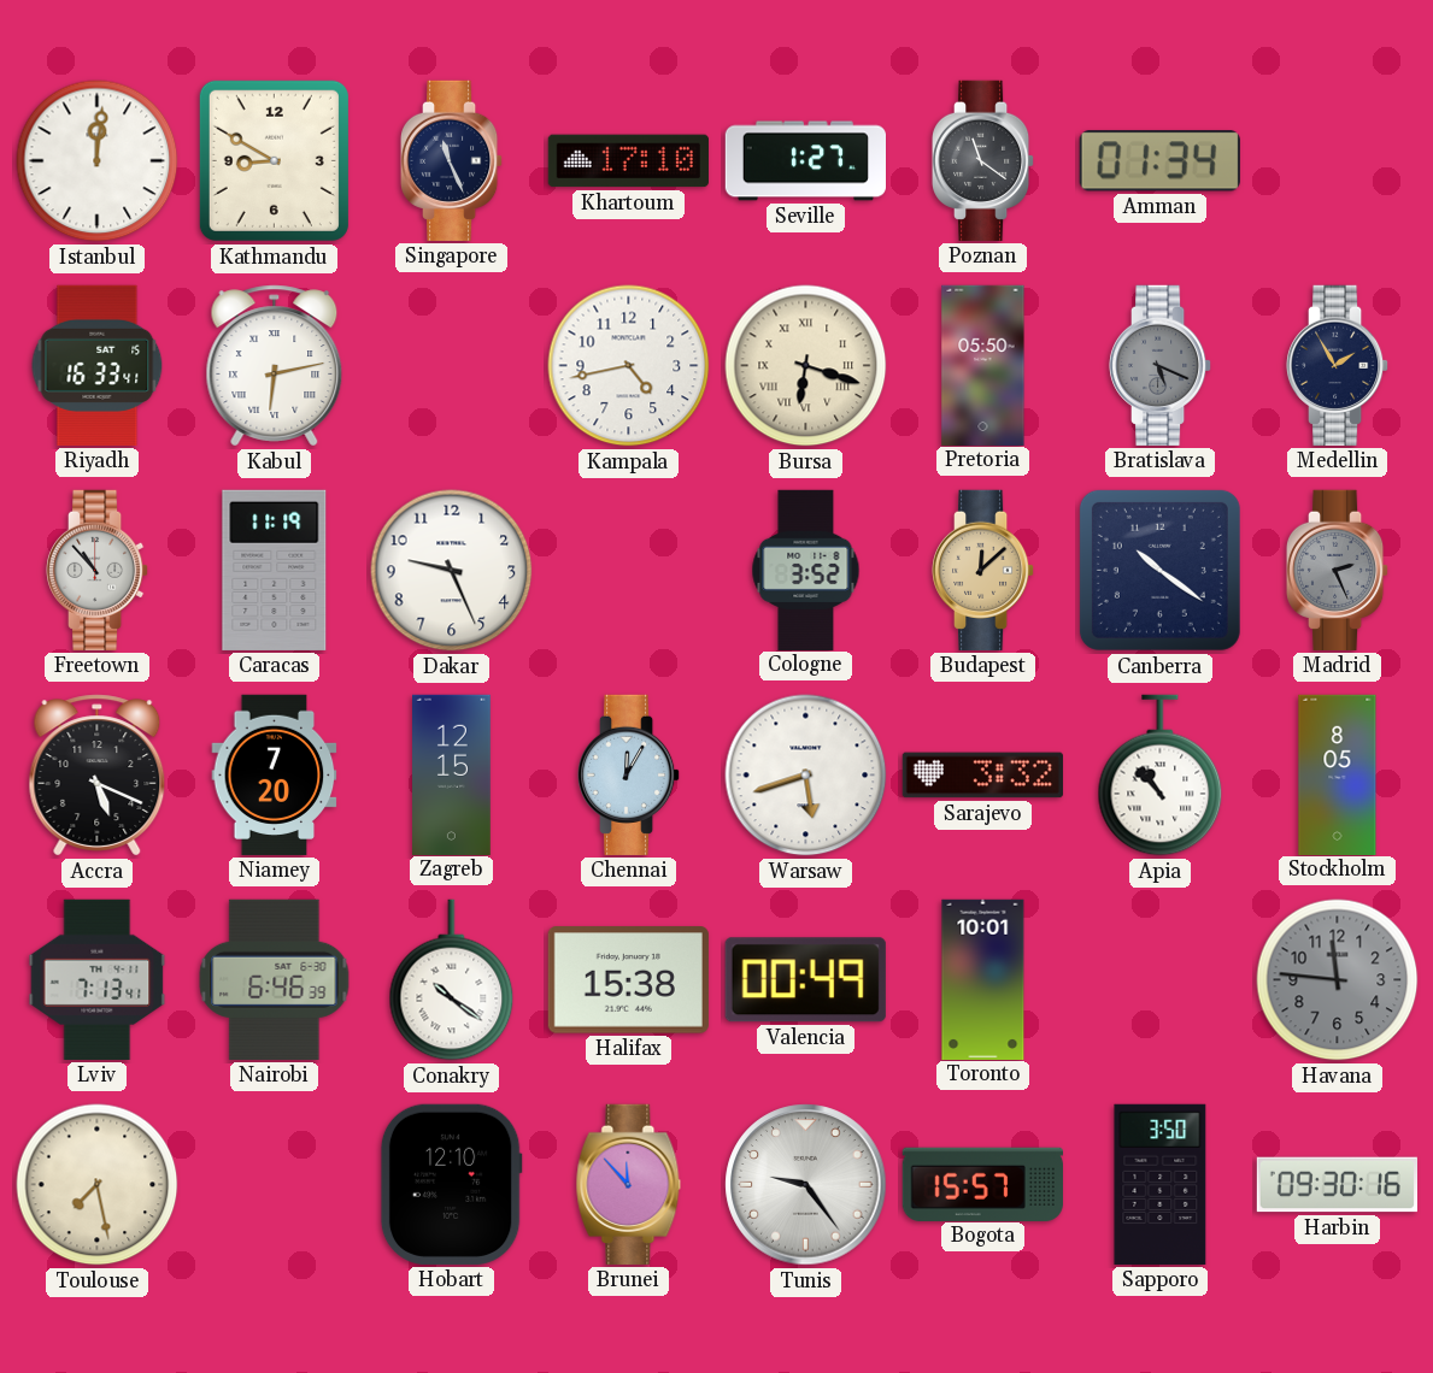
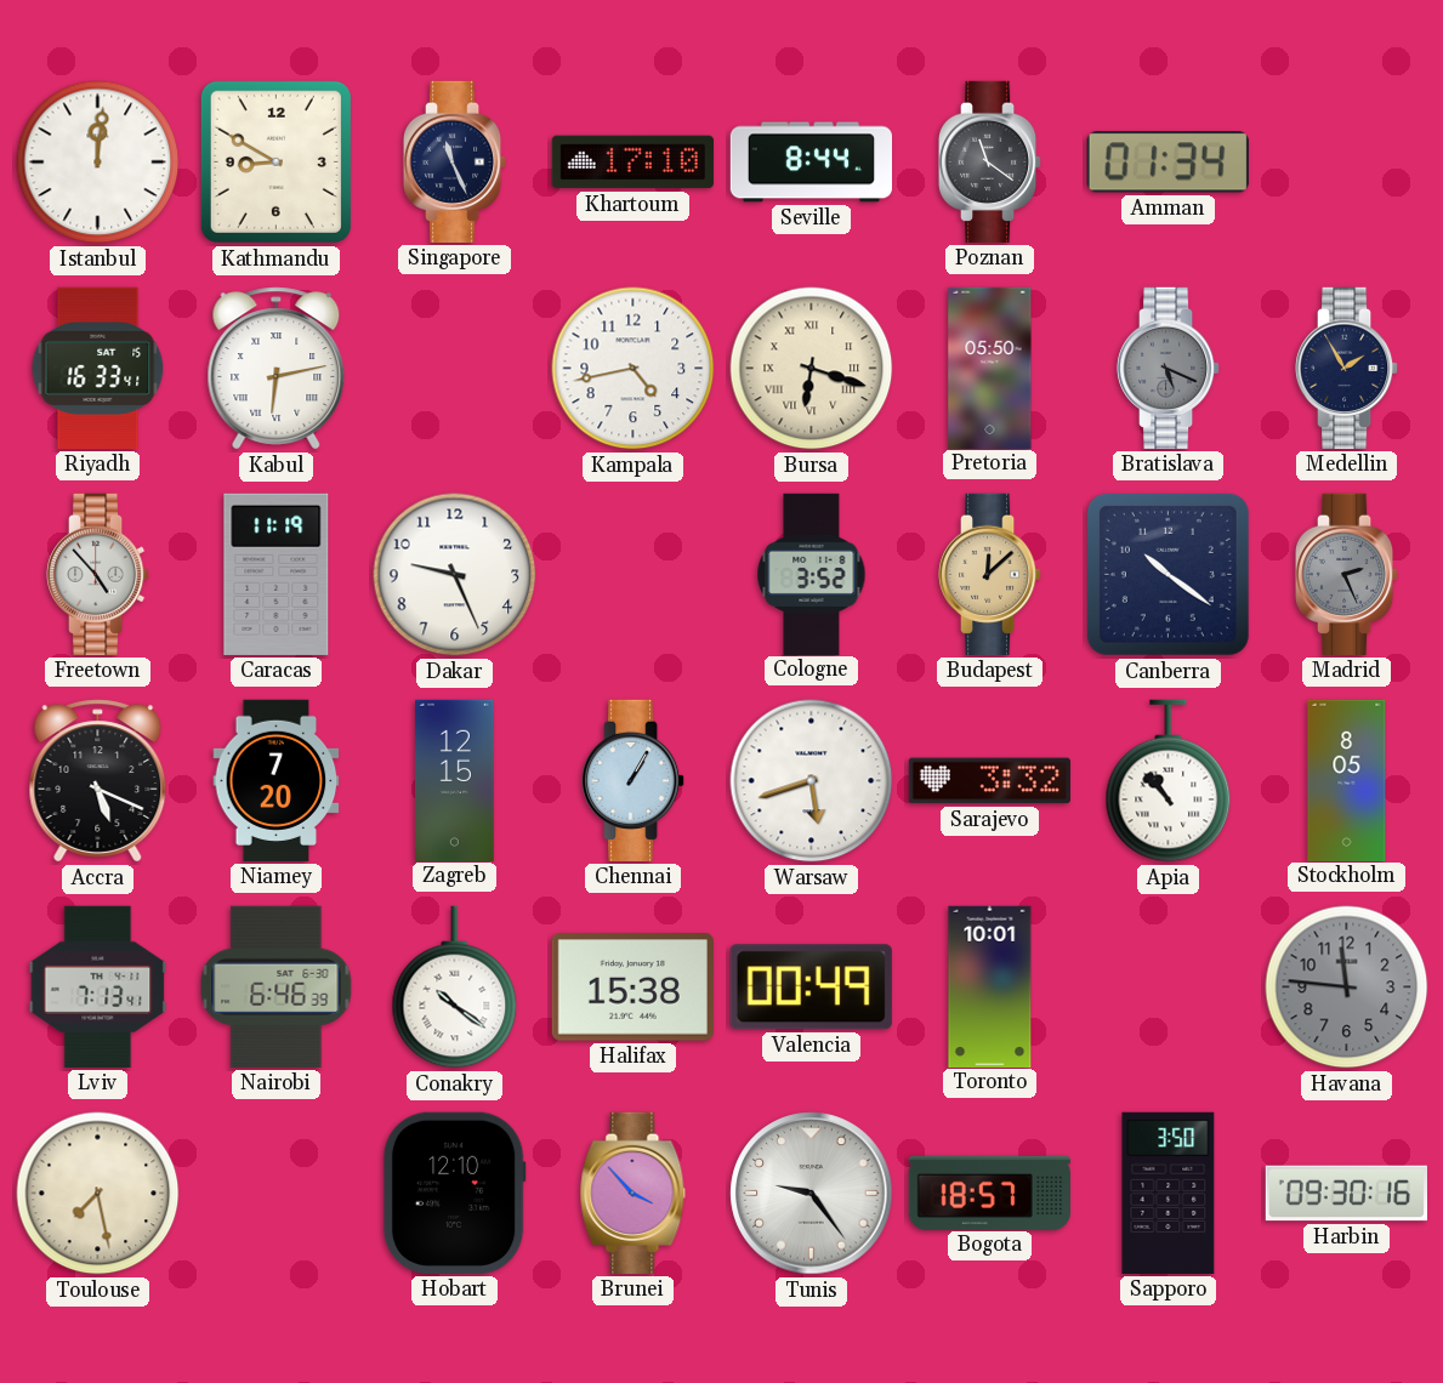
Seville: 1:27 -> 8:44 (811, 163)
Freetown: 10:53 -> 4:53 (98, 574)
Chennai: 12:05 -> 1:05 (634, 780)
Brunei: 11:53 -> 3:53 (634, 1193)
Bogota: 15:57 -> 18:57 (989, 1193)
